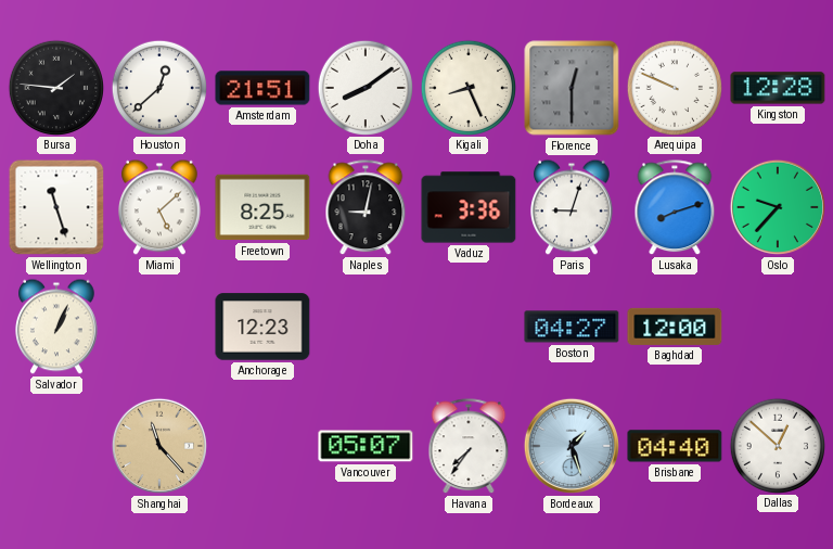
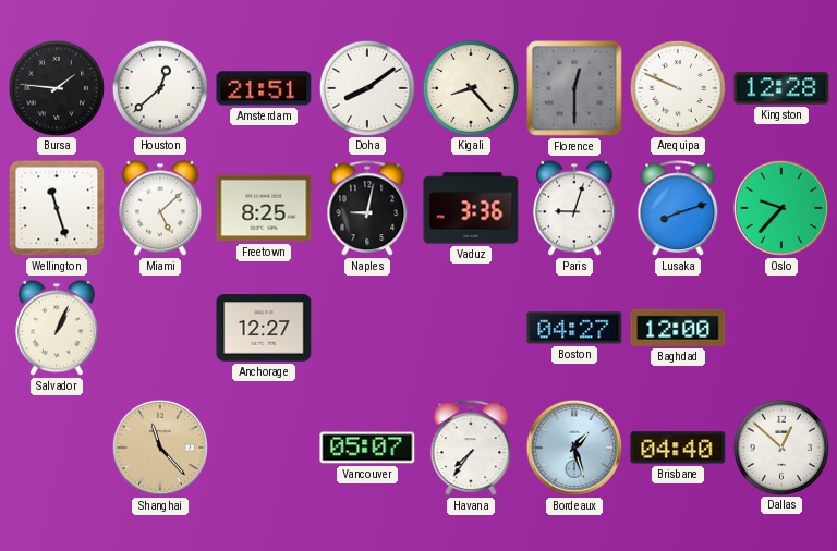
Kigali: 8:26 -> 8:23 (470, 87)
Anchorage: 12:23 -> 12:27 (264, 328)
